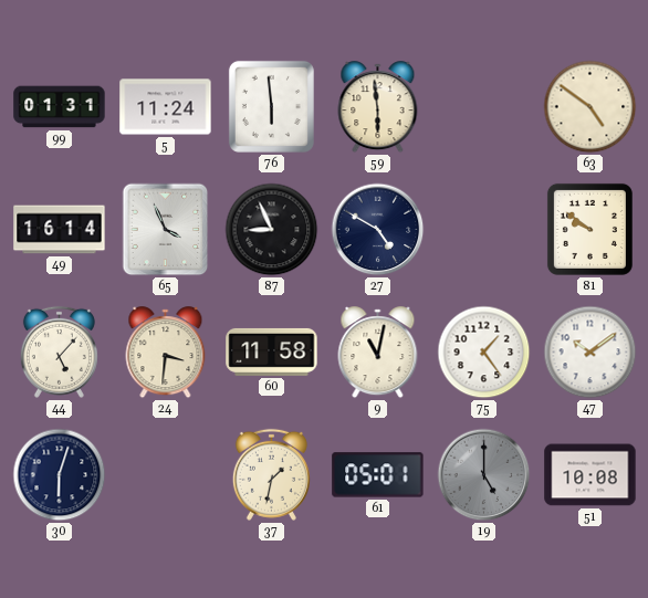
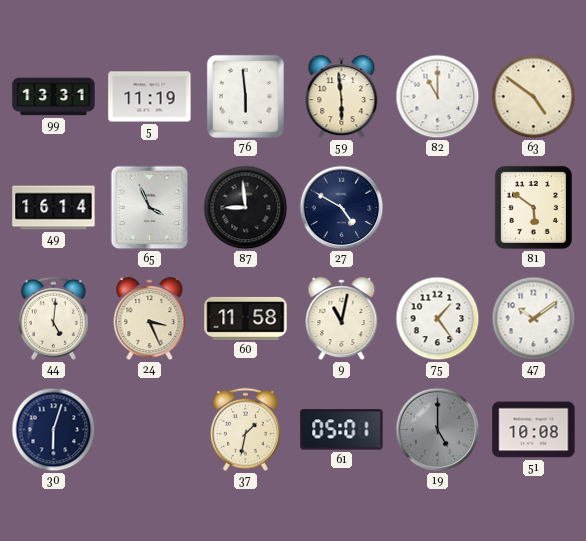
99: 01:31 -> 13:31 (54, 97)
5: 11:24 -> 11:19 (150, 97)
82: none -> 11:00 (438, 97)
87: 8:56 -> 8:59 (246, 208)
81: 9:51 -> 5:51 (533, 207)
44: 5:07 -> 5:01 (53, 318)
24: 3:31 -> 3:26 (150, 319)
